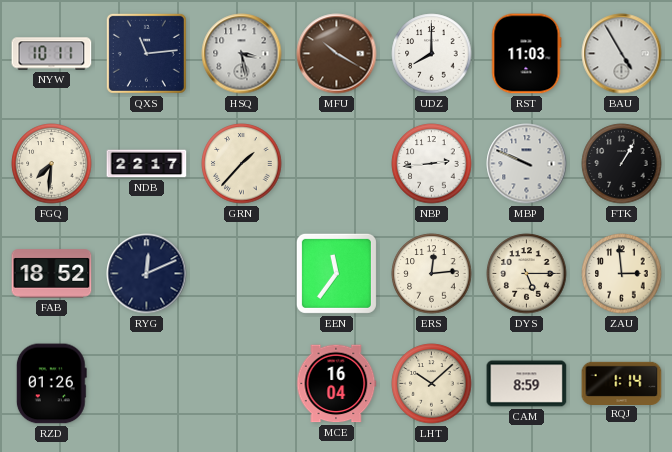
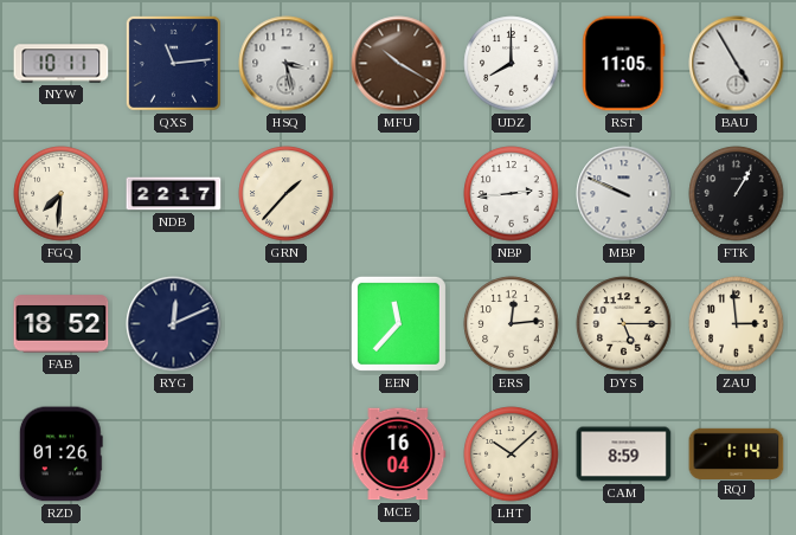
RST: 11:03 -> 11:05 (623, 64)
EEN: 11:36 -> 11:37 (398, 323)
